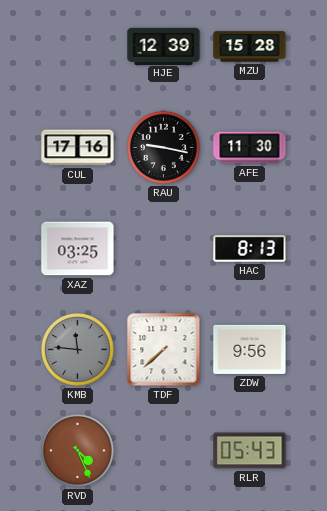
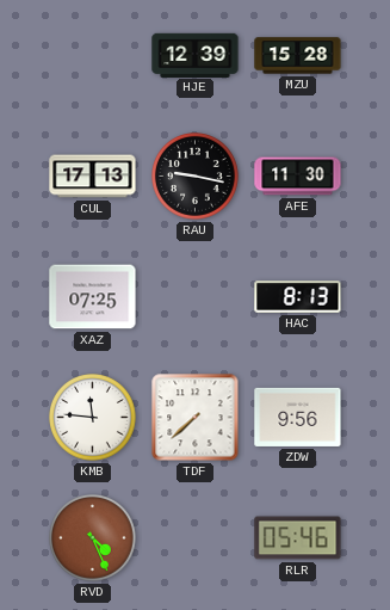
CUL: 17:16 -> 17:13 (93, 177)
XAZ: 03:25 -> 07:25 (93, 297)
KMB dial: grey -> white (93, 418)
RLR: 05:43 -> 05:46 (298, 538)
